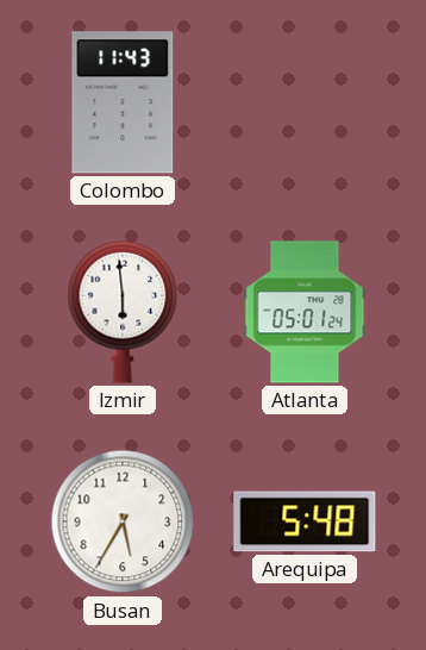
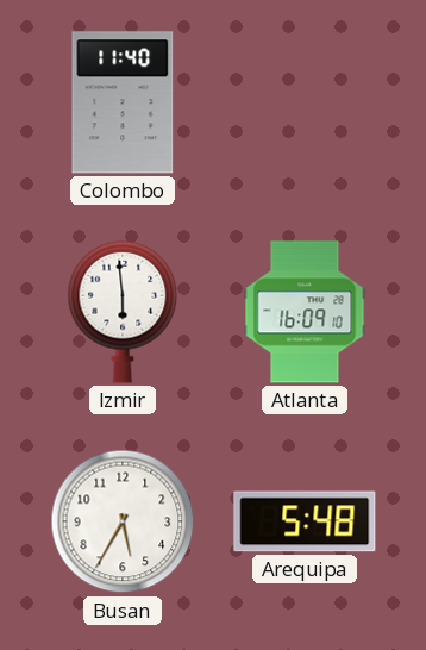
Colombo: 11:43 -> 11:40 (123, 102)
Atlanta: 05:01 -> 16:09 (305, 312)
